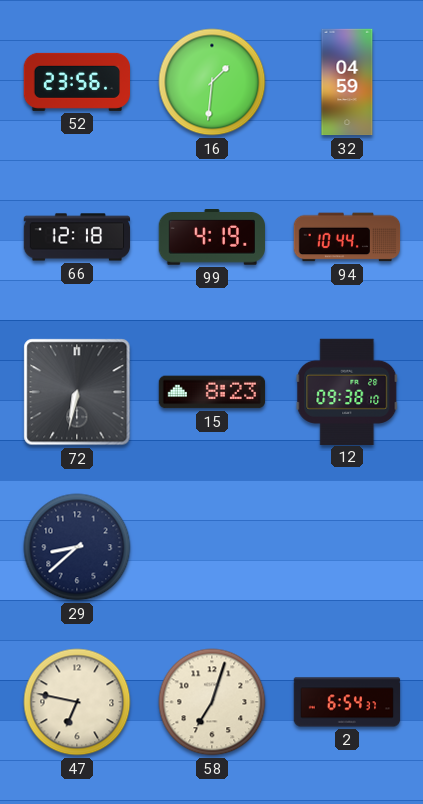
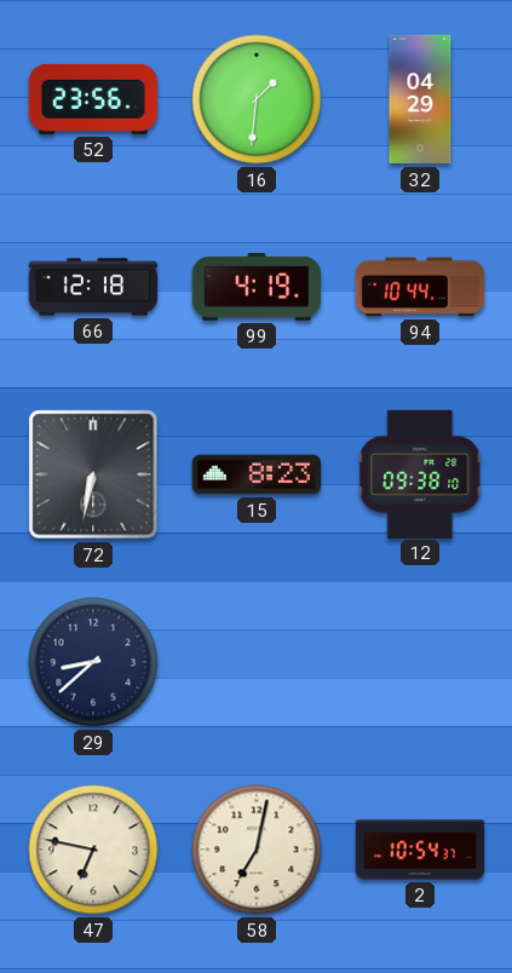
32: 04:59 -> 04:29 (420, 99)
58: 7:03 -> 7:02 (257, 850)
2: 6:54 -> 10:54 (420, 850)
